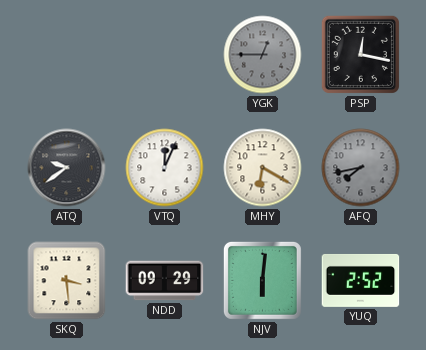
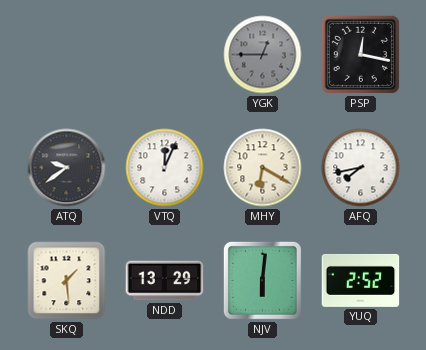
AFQ dial: grey -> white (361, 168)
SKQ: 3:29 -> 1:29 (67, 281)
NDD: 09:29 -> 13:29 (165, 281)
